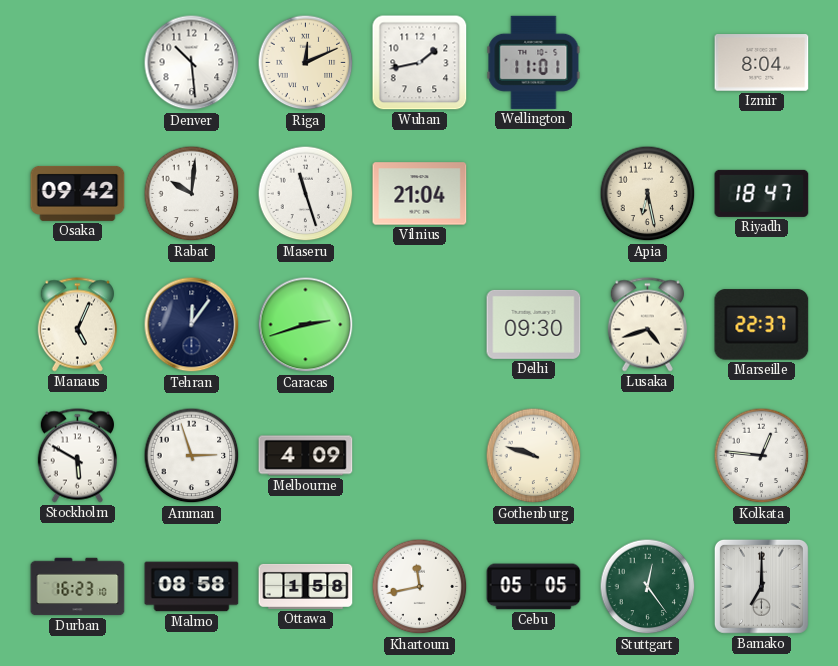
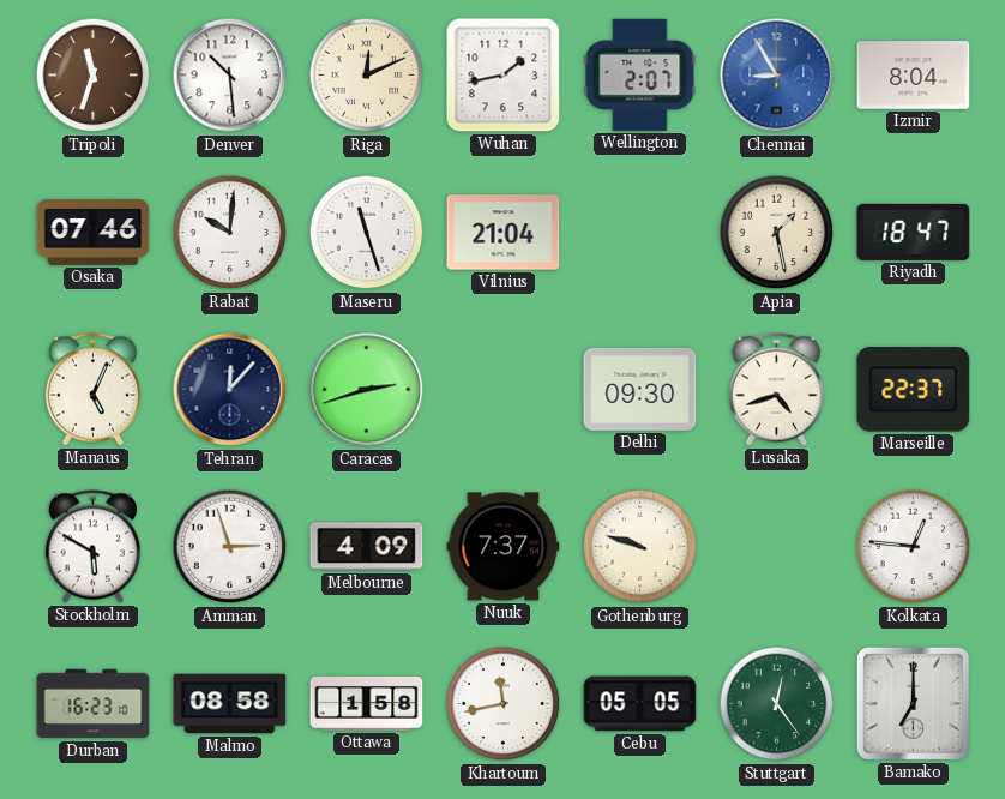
Tripoli: none -> 11:33 (94, 76)
Wellington: 11:01 -> 2:07 (640, 74)
Chennai: none -> 8:55 (777, 76)
Osaka: 09:42 -> 07:46 (94, 232)
Apia: 6:28 -> 1:28 (777, 233)
Tehran: 12:06 -> 12:07 (230, 390)
Nuuk: none -> 7:37 (504, 547)
